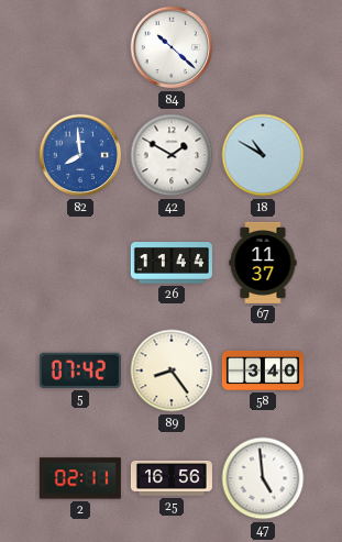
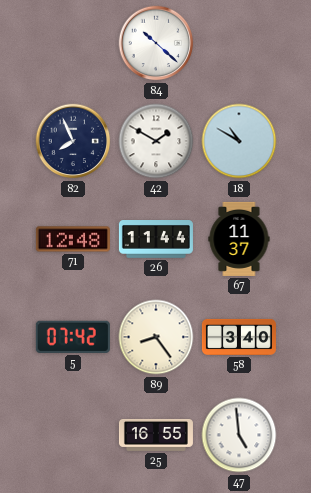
82: 7:59 -> 7:56 (73, 141)
82 dial: blue -> navy (73, 141)
71: none -> 12:48 (73, 239)
2: 02:11 -> none (80, 478)
25: 16:56 -> 16:55 (156, 435)
